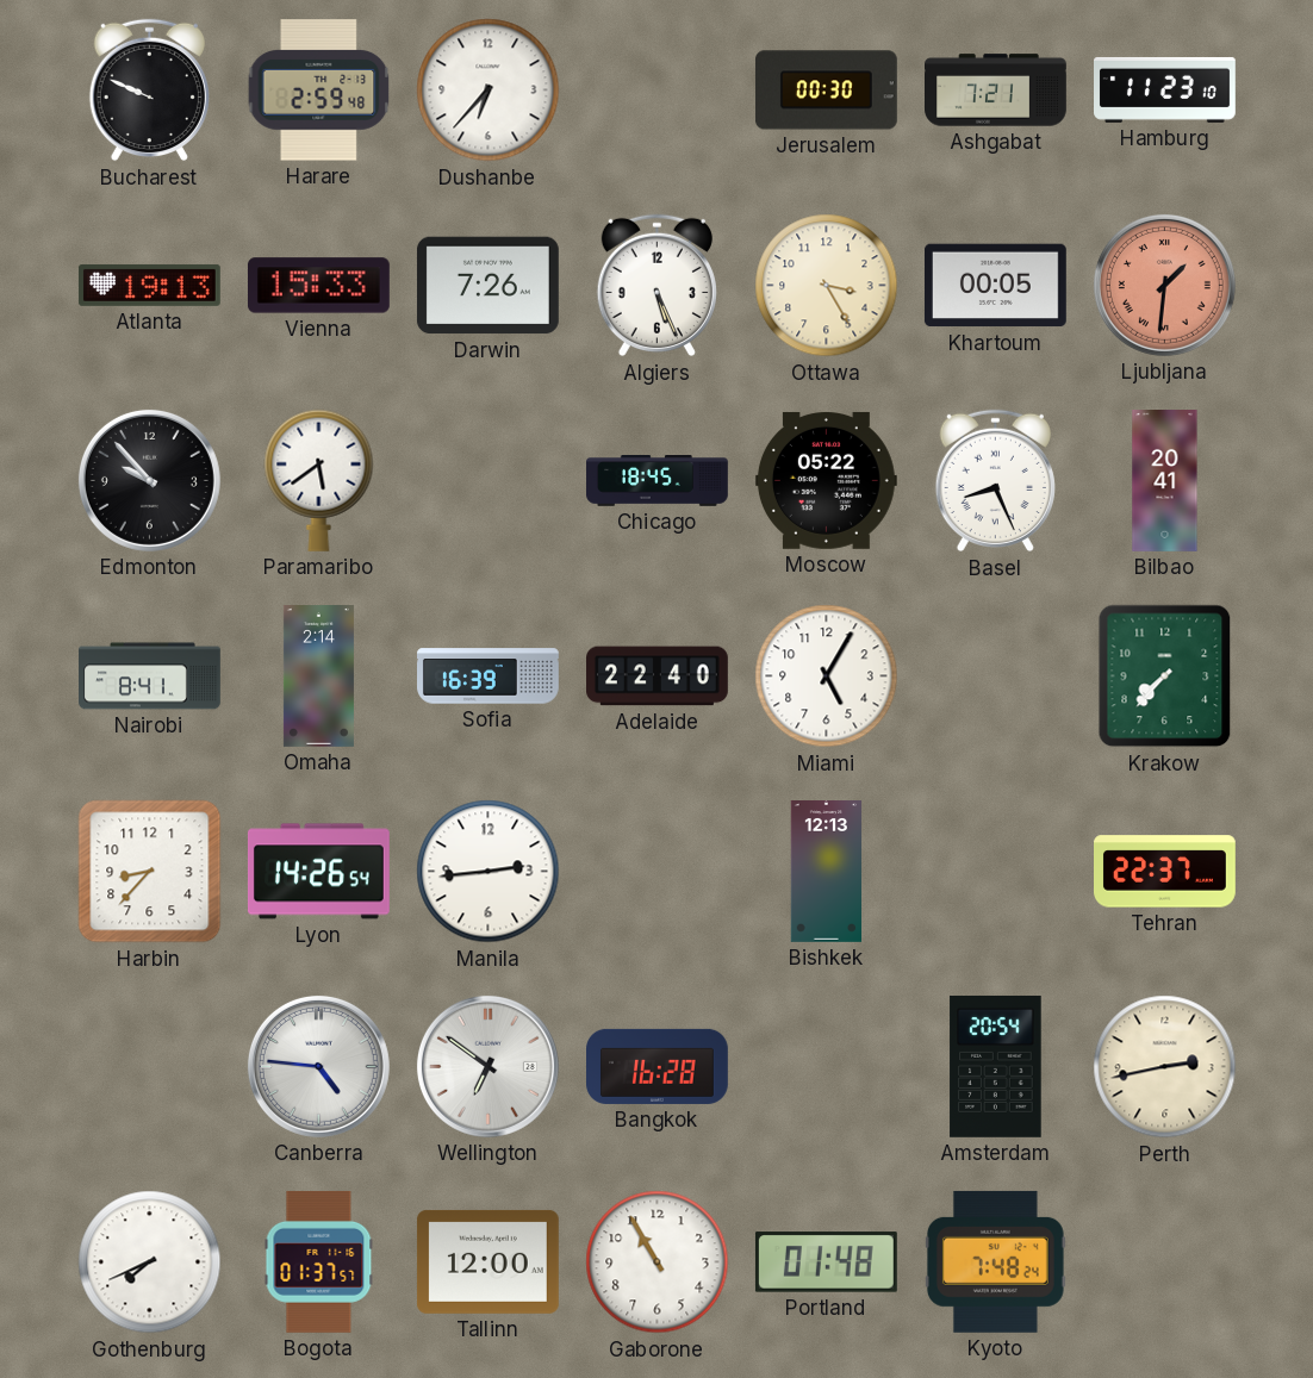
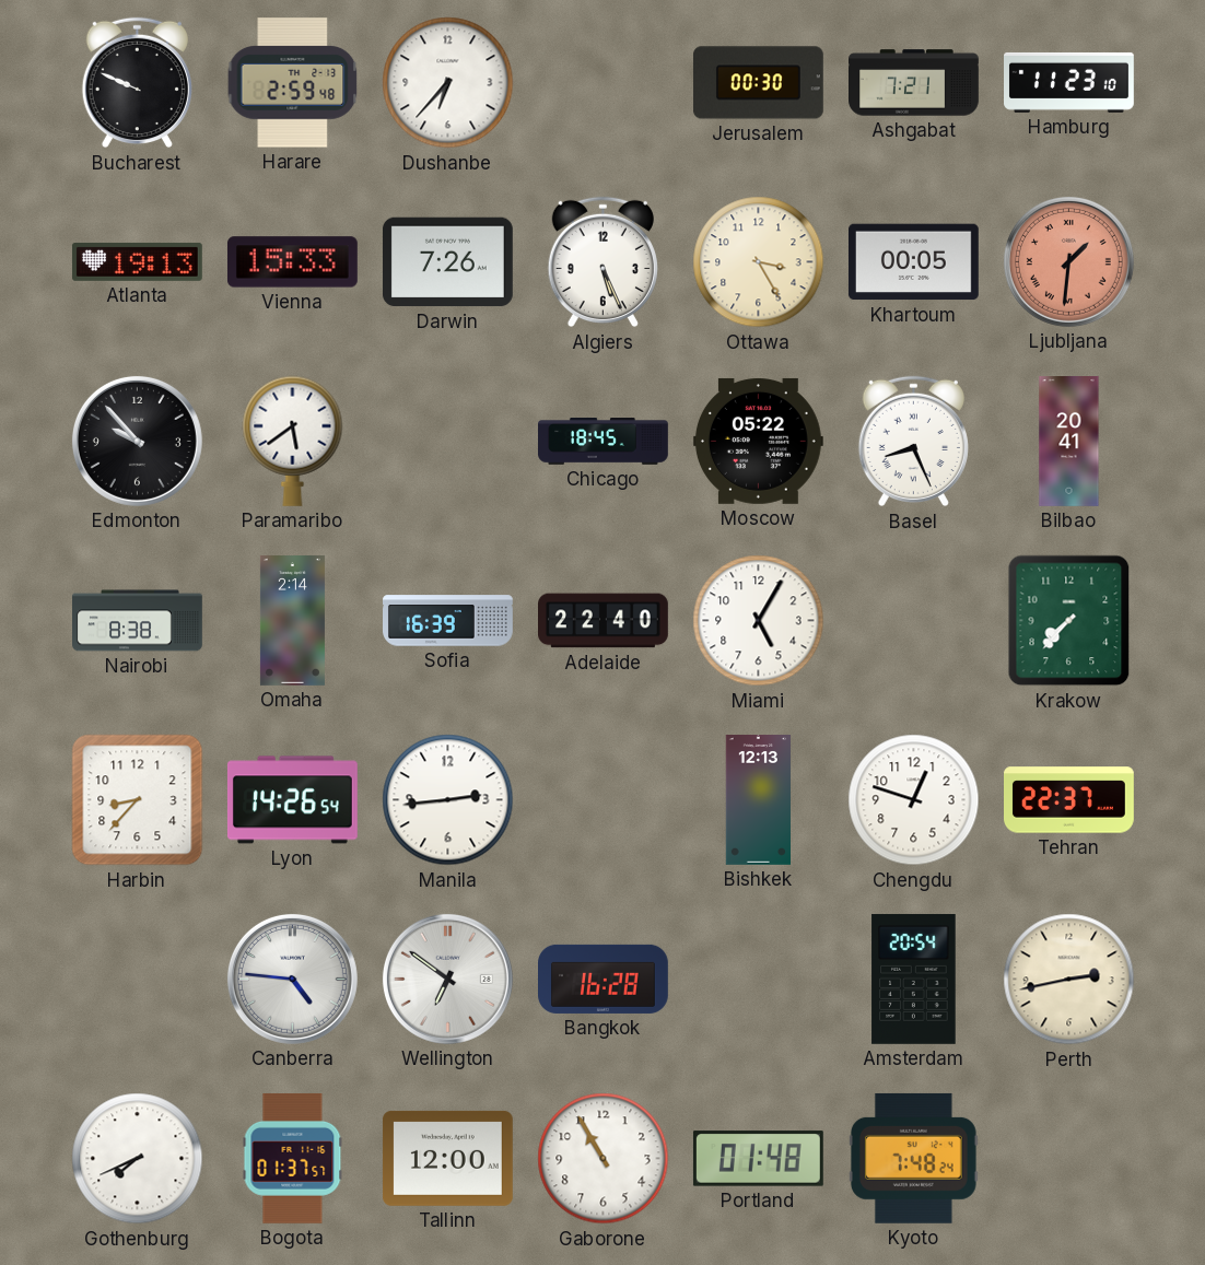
Nairobi: 8:41 -> 8:38 (138, 621)
Chengdu: none -> 12:48 (914, 800)
